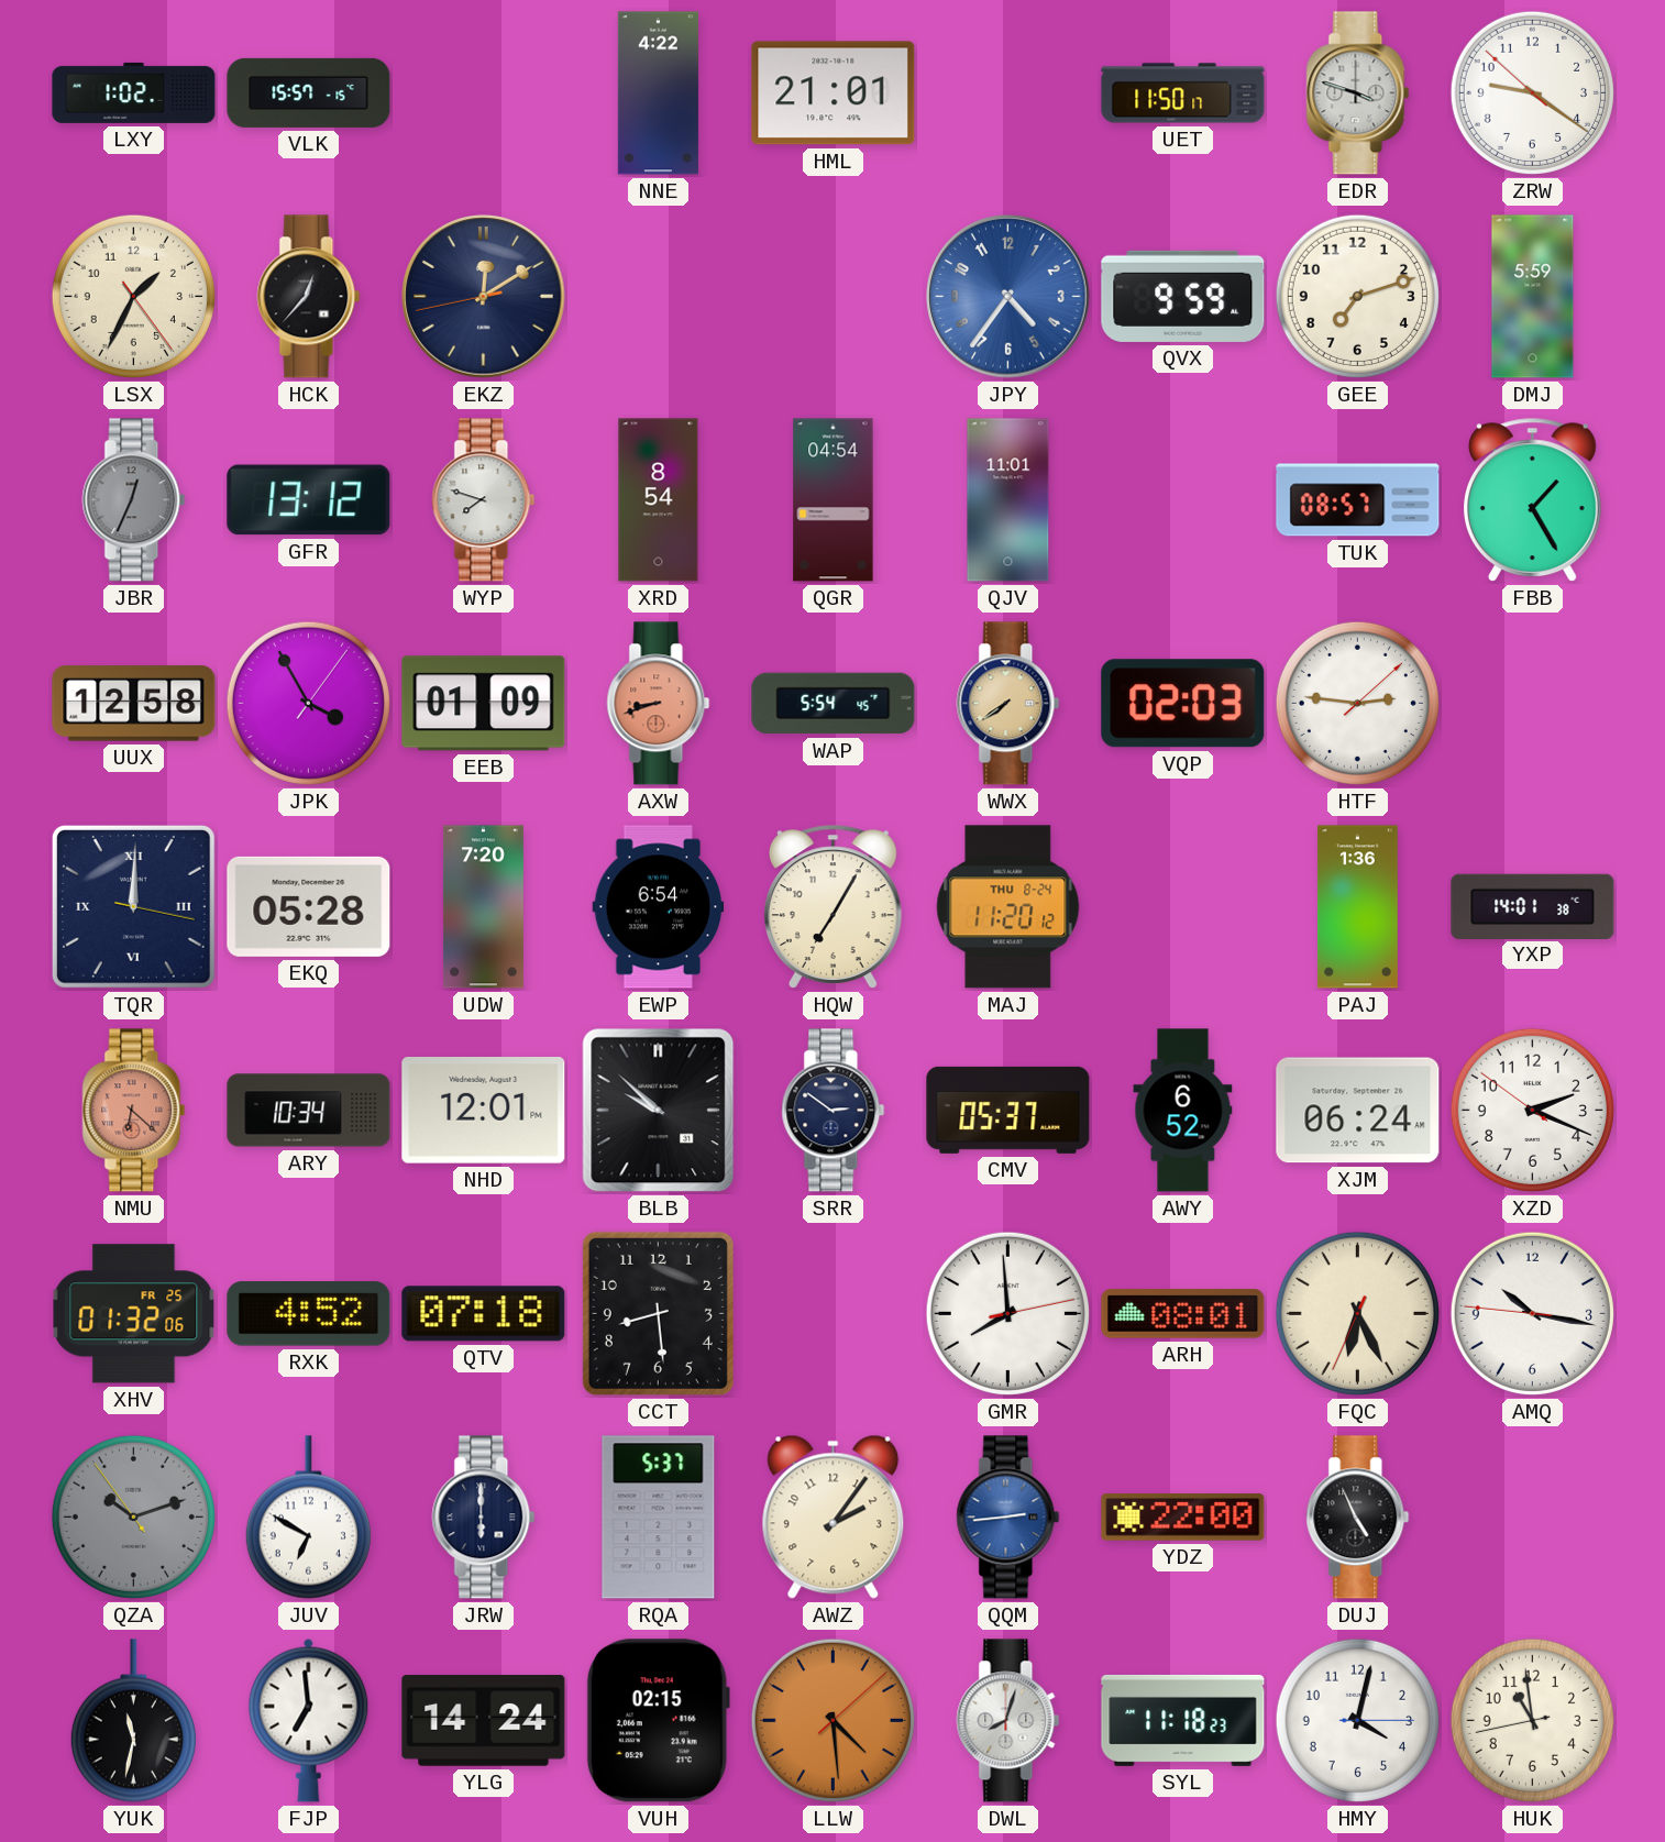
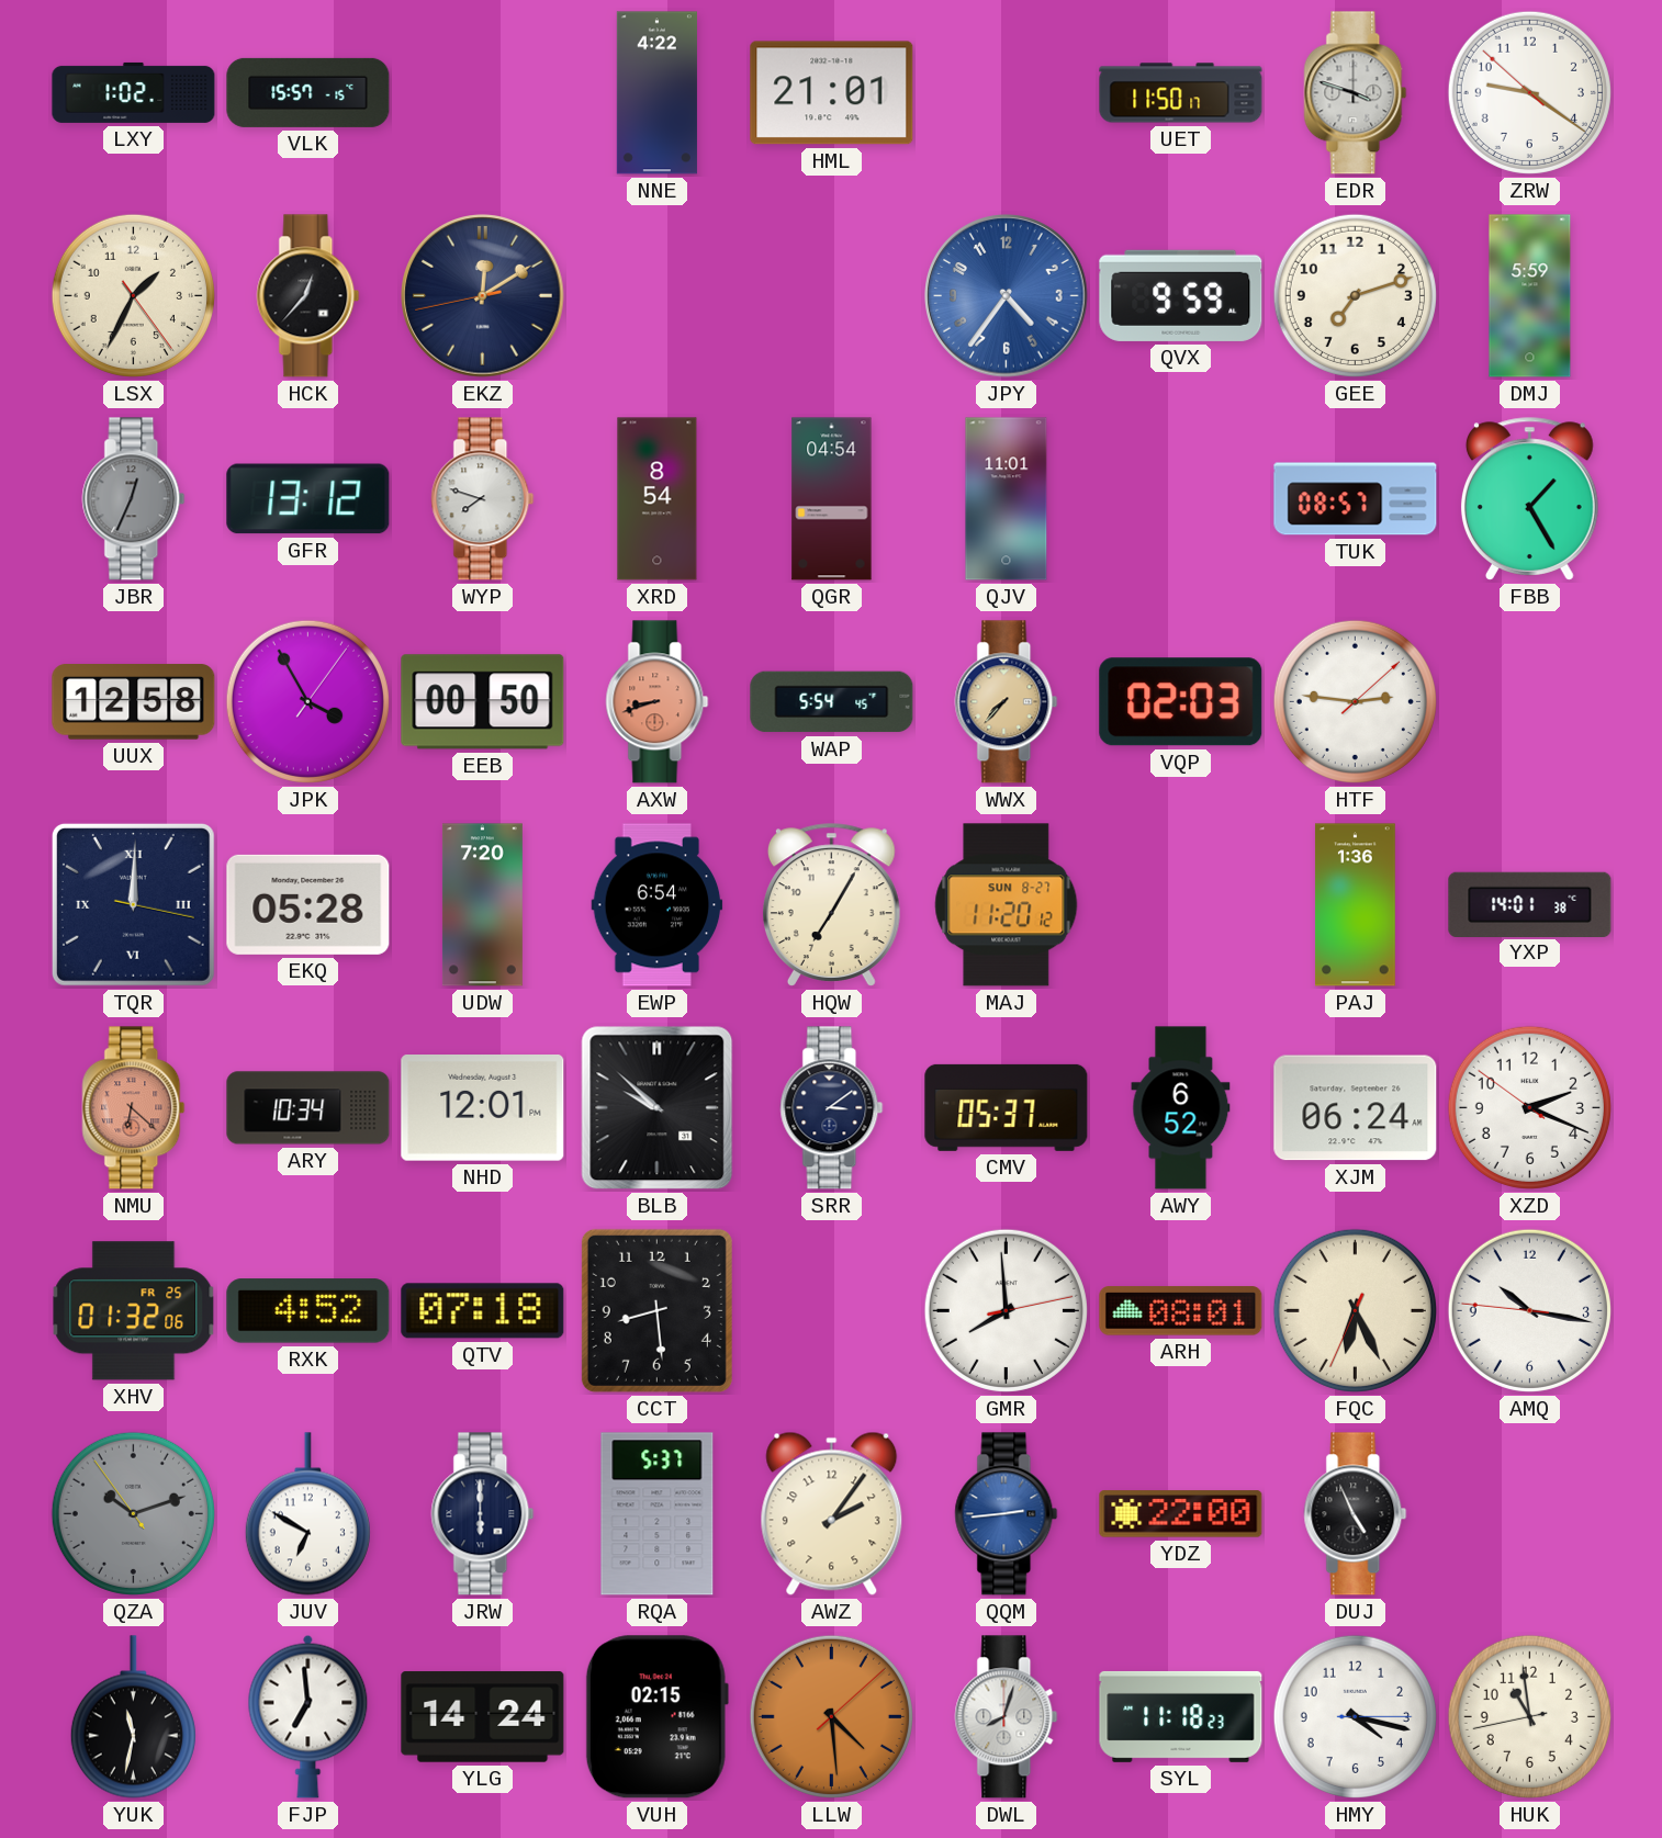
EEB: 01:09 -> 00:50 (483, 702)
WWX: 7:39 -> 7:37 (1007, 702)
MAJ date: THU 8-24 -> SUN 8-27 (1007, 905)
SRR: 2:51 -> 3:09 (832, 1108)
HMY: 4:02 -> 4:17 (1355, 1716)
